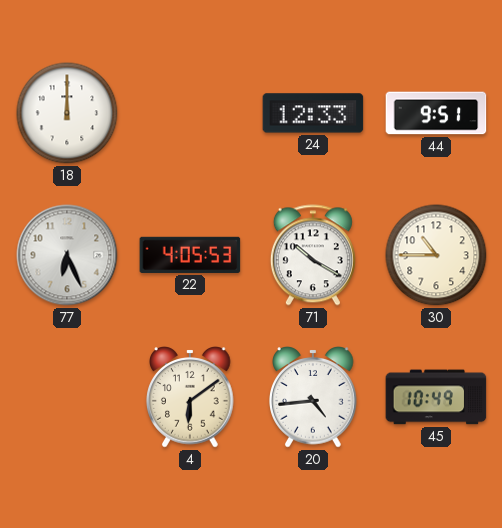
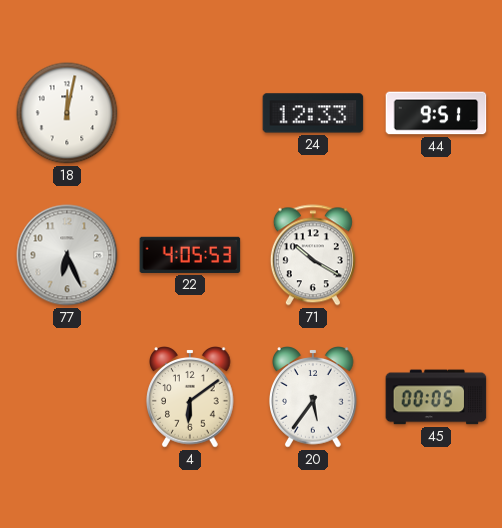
18: 12:00 -> 12:02 (67, 113)
30: 10:45 -> none (436, 255)
20: 4:44 -> 5:36 (313, 397)
45: 10:49 -> 00:05 (436, 397)
